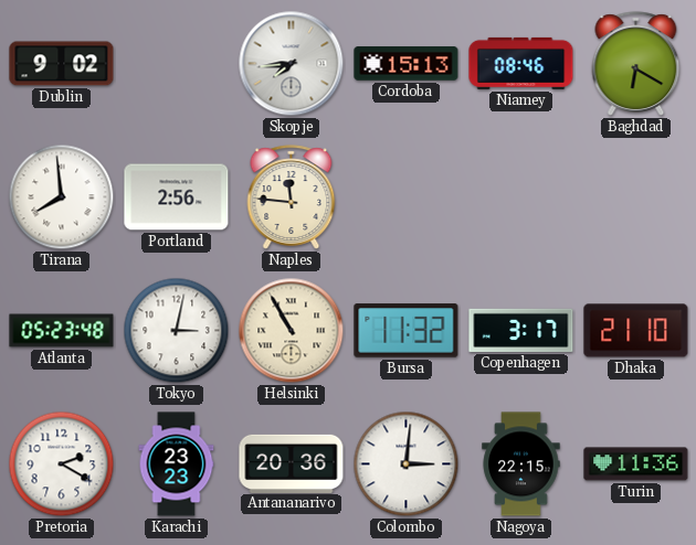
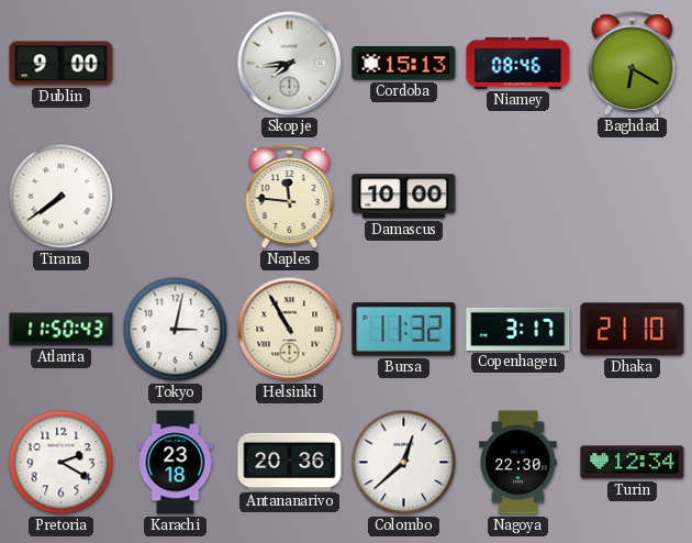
Dublin: 9:02 -> 9:00 (62, 64)
Tirana: 7:59 -> 7:39 (62, 197)
Portland: 2:56 -> none (177, 197)
Damascus: none -> 10:00 (404, 197)
Atlanta: 05:23 -> 11:50 (62, 330)
Karachi: 23:23 -> 23:18 (176, 463)
Colombo: 3:01 -> 12:38 (404, 463)
Nagoya: 22:15 -> 22:30 (518, 463)
Turin: 11:36 -> 12:34 (633, 463)
